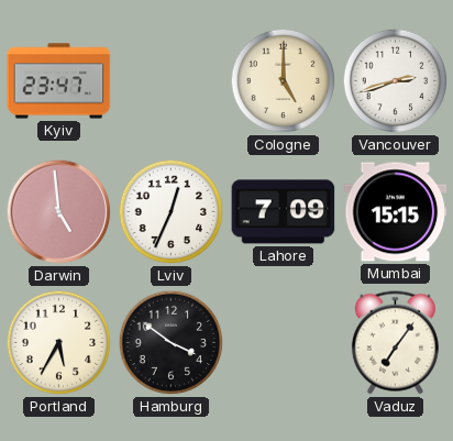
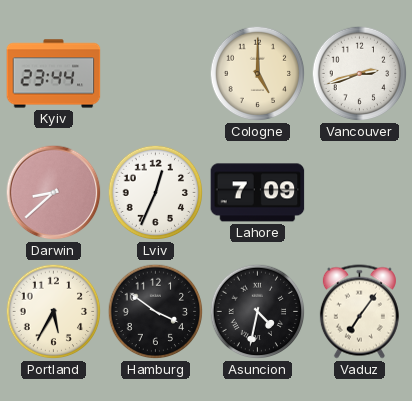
Kyiv: 23:47 -> 23:44 (54, 74)
Darwin: 4:59 -> 8:38 (54, 193)
Mumbai: 15:15 -> none (396, 212)
Asuncion: none -> 4:32 (258, 312)
